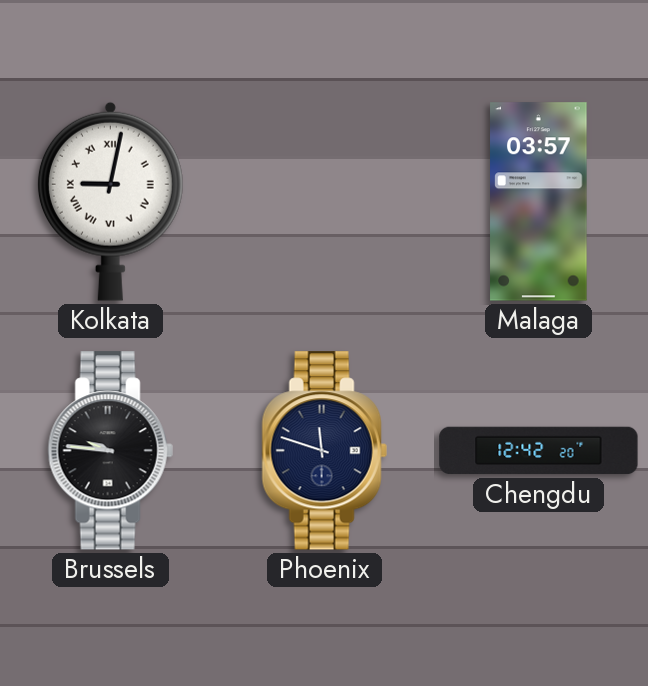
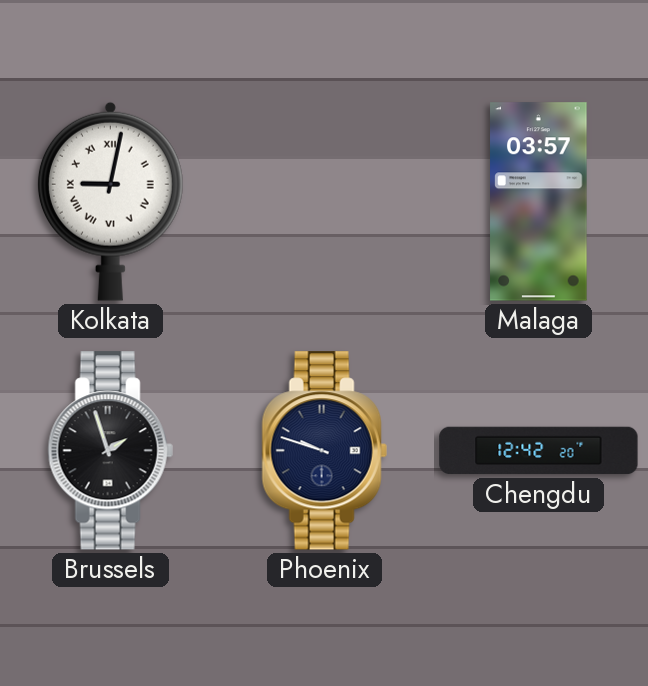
Brussels: 9:46 -> 1:57 (110, 451)
Phoenix: 11:48 -> 9:48 (324, 451)
